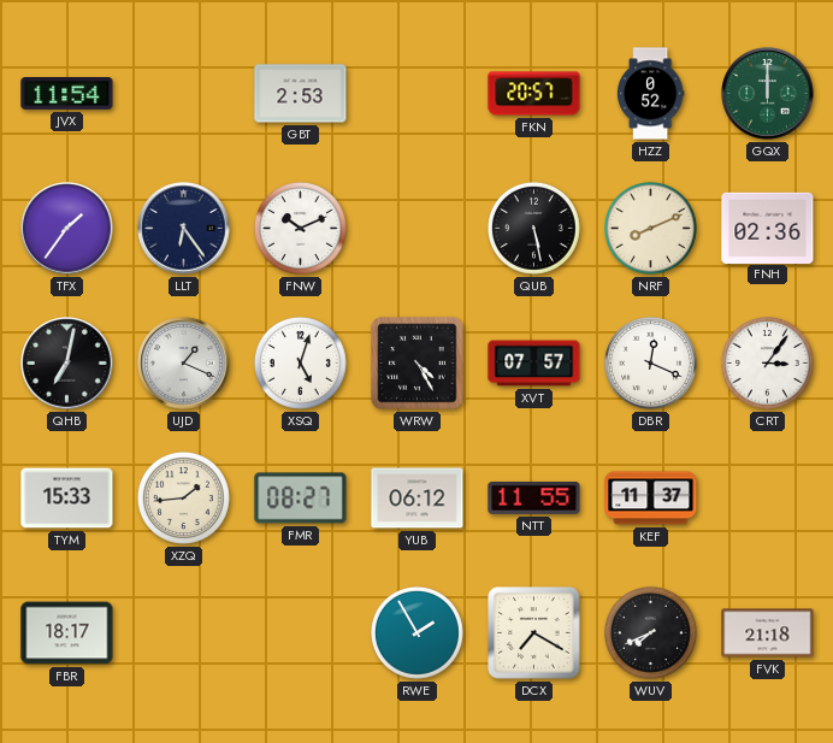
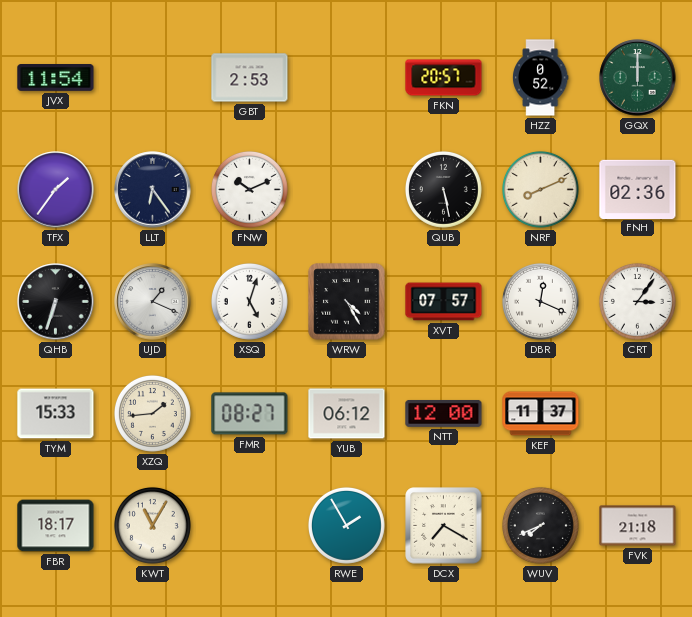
QHB: 7:02 -> 6:33 (56, 302)
NTT: 11:55 -> 12:00 (444, 414)
KWT: none -> 11:05 (152, 525)
